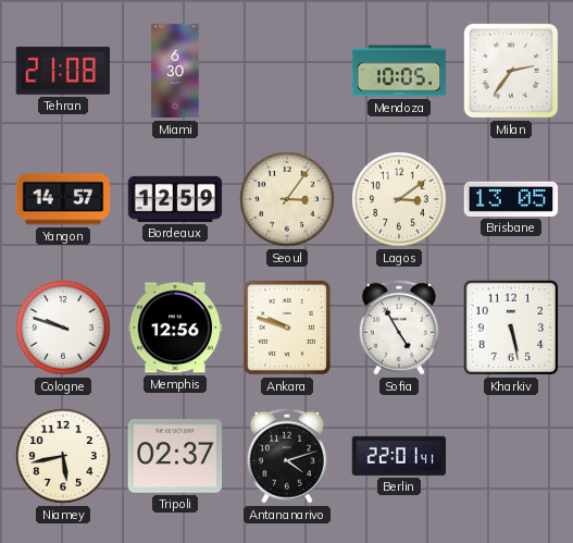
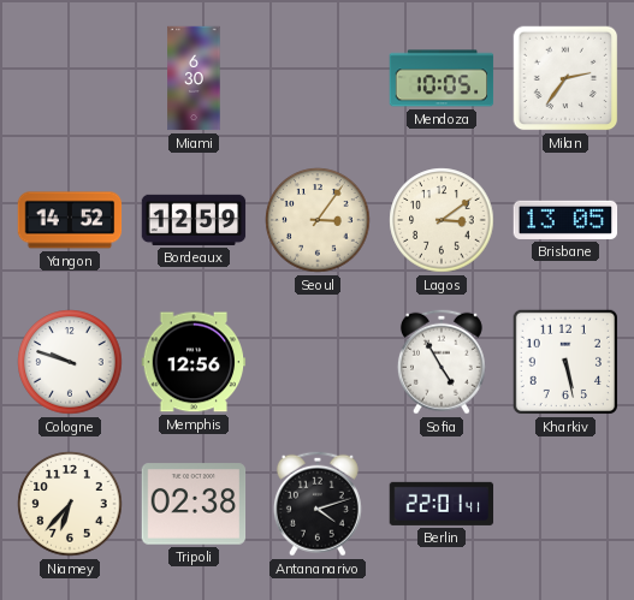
Tehran: 21:08 -> none (62, 71)
Yangon: 14:57 -> 14:52 (70, 220)
Ankara: 9:48 -> none (287, 328)
Niamey: 5:43 -> 6:37 (70, 504)
Tripoli: 02:37 -> 02:38 (194, 504)
